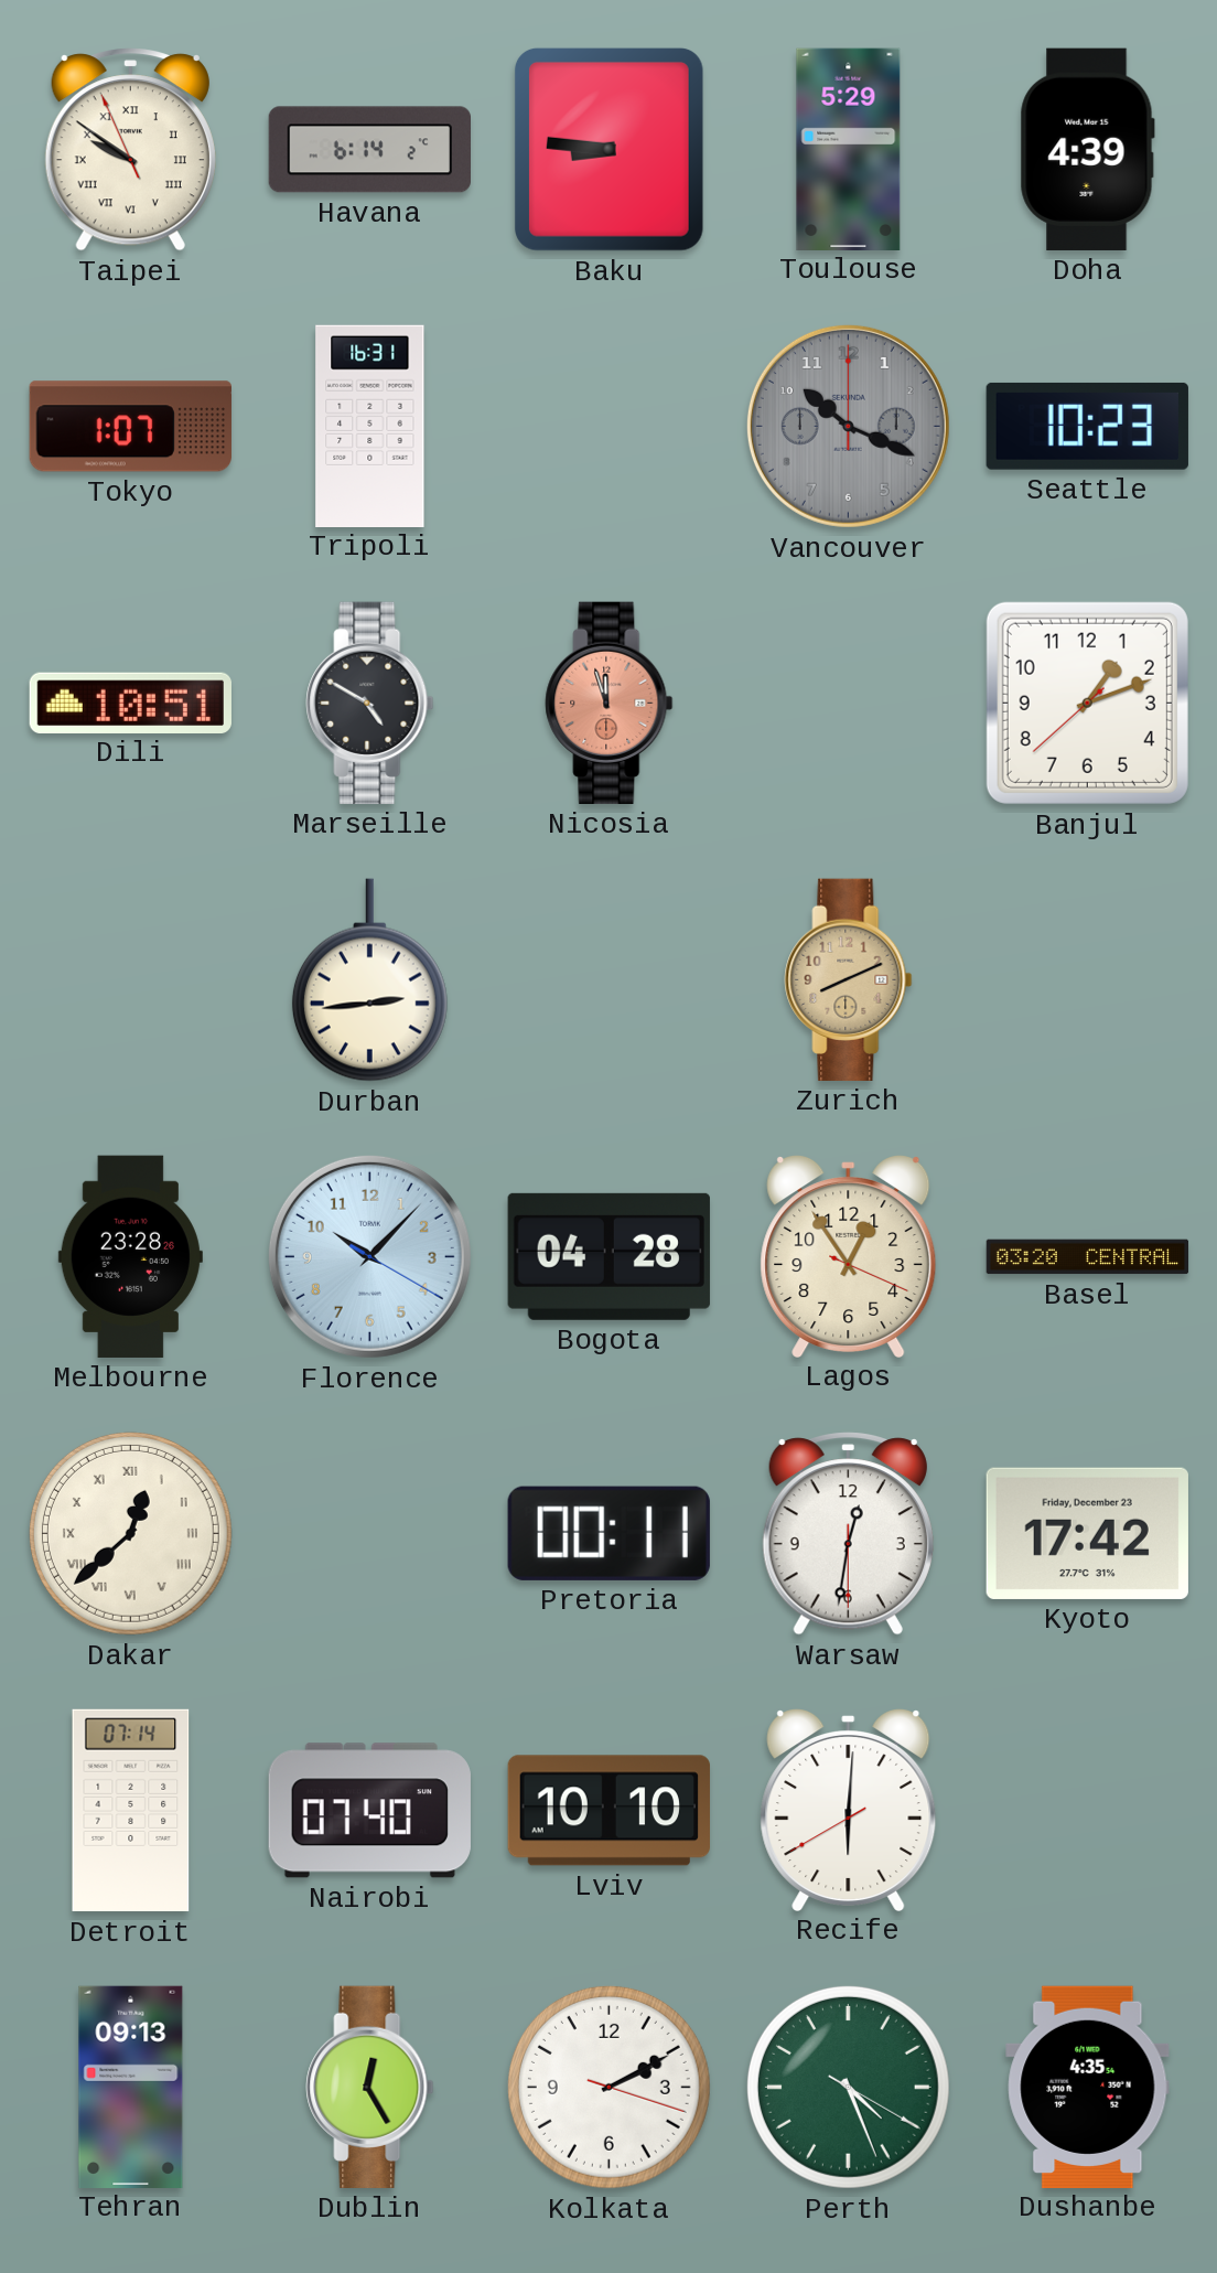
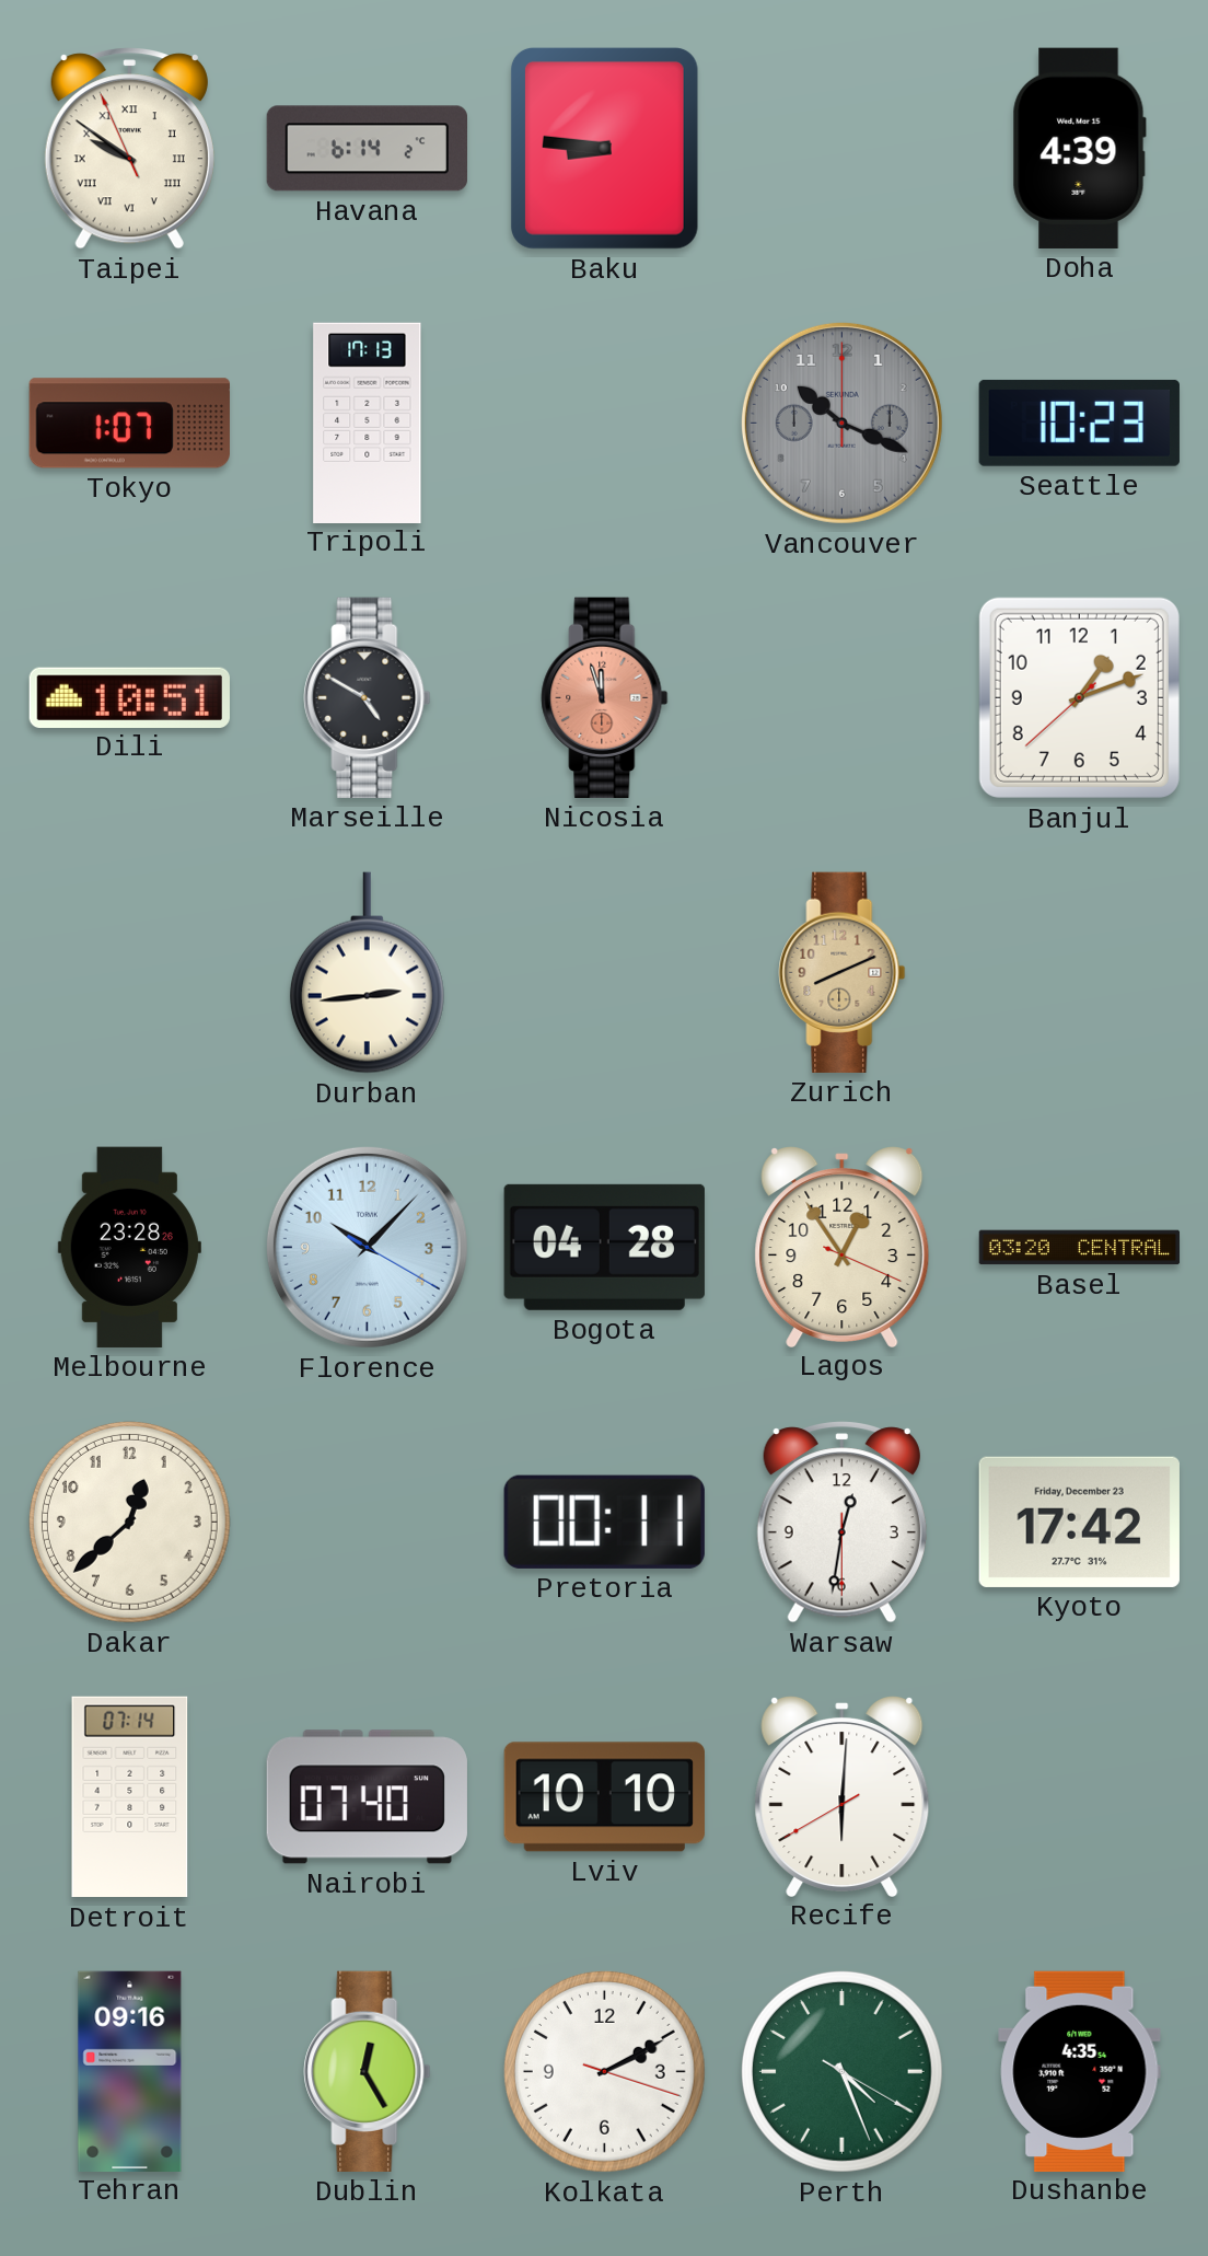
Toulouse: 5:29 -> none (849, 149)
Tripoli: 16:31 -> 17:13 (368, 423)
Dakar numerals: Roman -> Arabic (129, 1522)
Tehran: 09:13 -> 09:16 (130, 2071)
